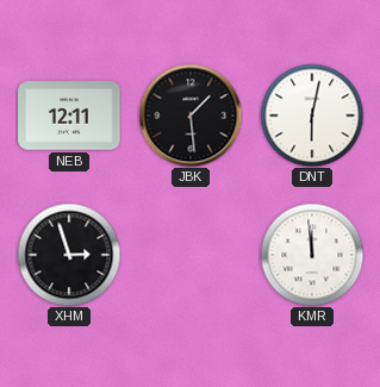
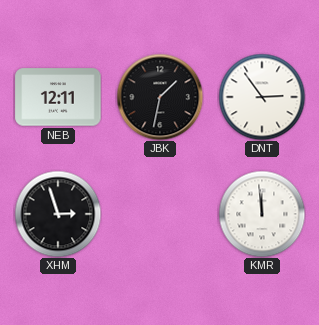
JBK: 1:29 -> 1:32 (160, 97)
DNT: 6:02 -> 2:54 (262, 97)
